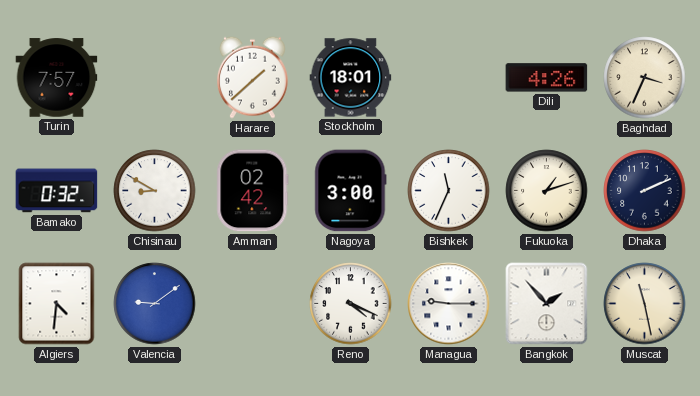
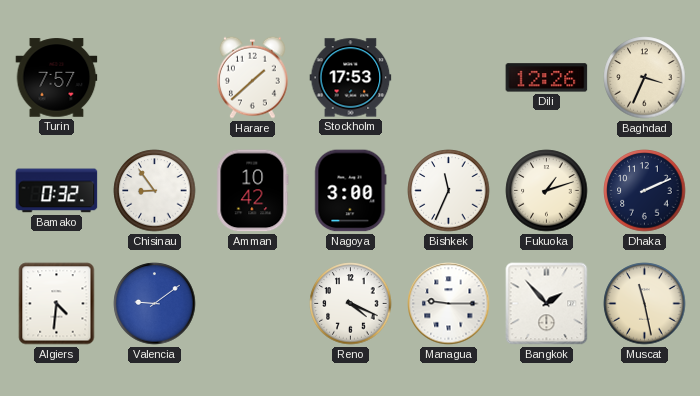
Stockholm: 18:01 -> 17:53 (351, 78)
Dili: 4:26 -> 12:26 (547, 78)
Chisinau: 8:50 -> 8:54 (155, 191)
Amman: 02:42 -> 10:42 (253, 191)
